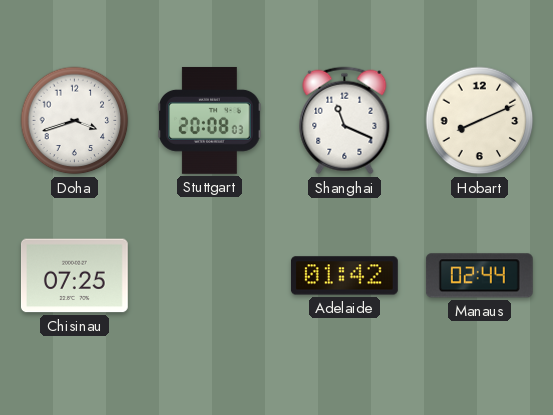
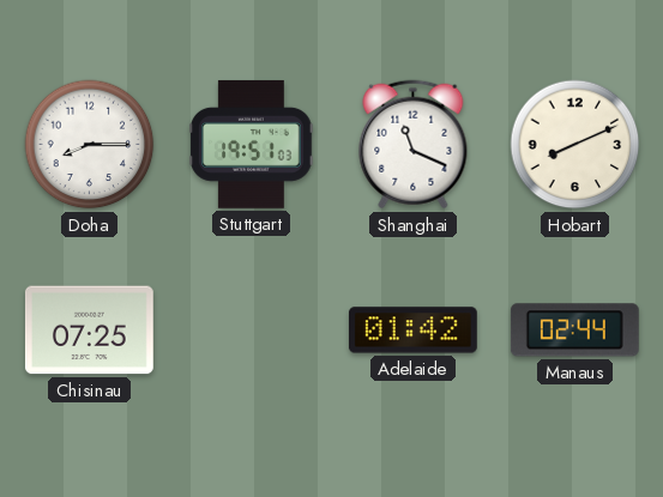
Doha: 3:42 -> 8:15 (90, 145)
Stuttgart: 20:08 -> 19:51 (252, 144)
